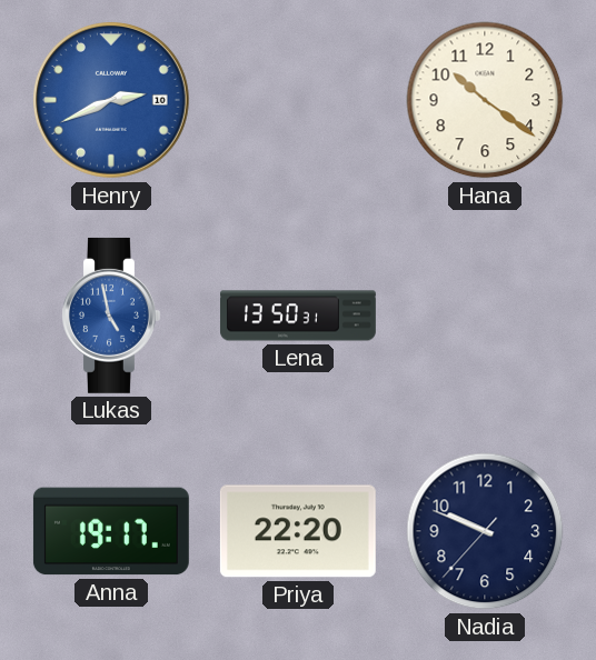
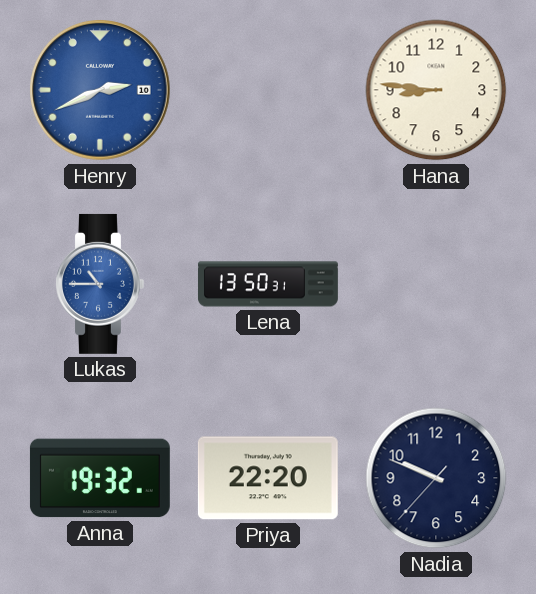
Hana: 10:21 -> 8:46 (436, 90)
Lukas: 4:58 -> 10:45 (100, 284)
Anna: 19:17 -> 19:32 (100, 478)
